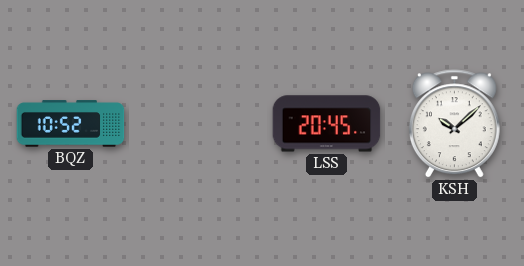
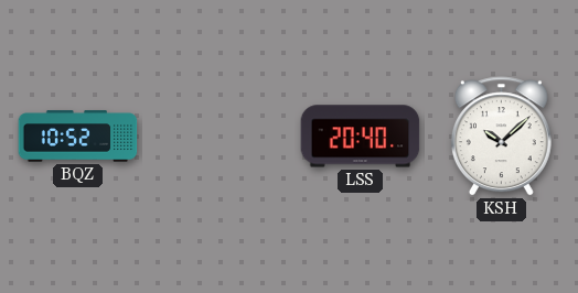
LSS: 20:45 -> 20:40 (361, 137)
